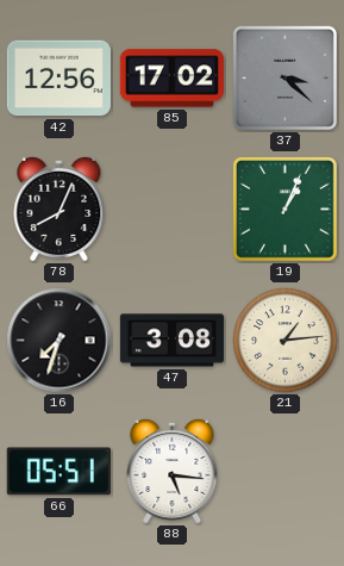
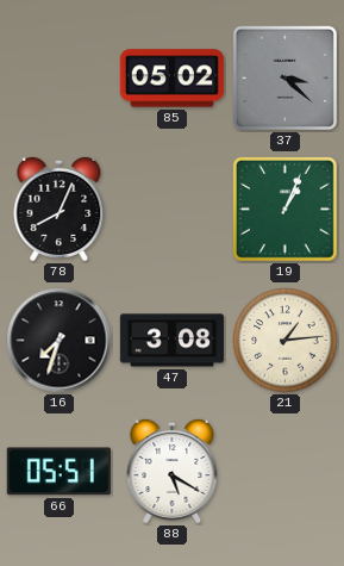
42: 12:56 -> none (58, 79)
85: 17:02 -> 05:02 (171, 79)
88: 5:16 -> 5:20 (173, 471)
